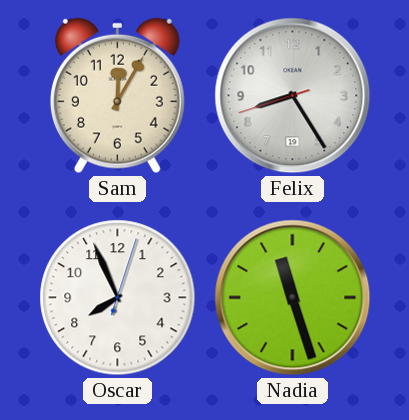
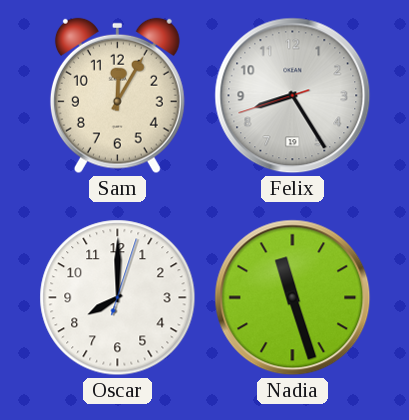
Oscar: 7:56 -> 8:00 (118, 298)
